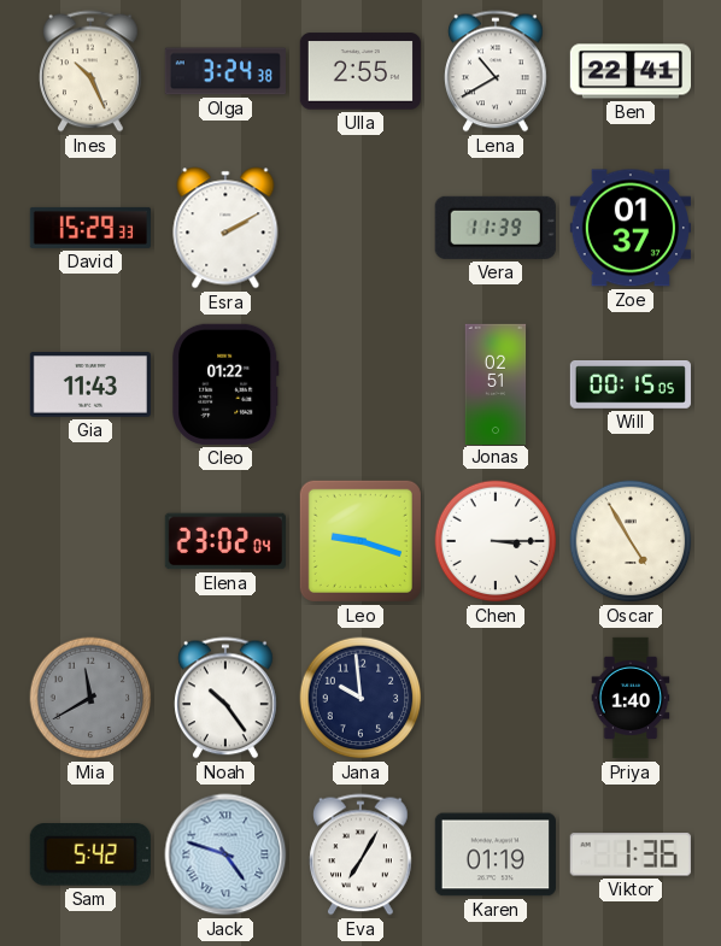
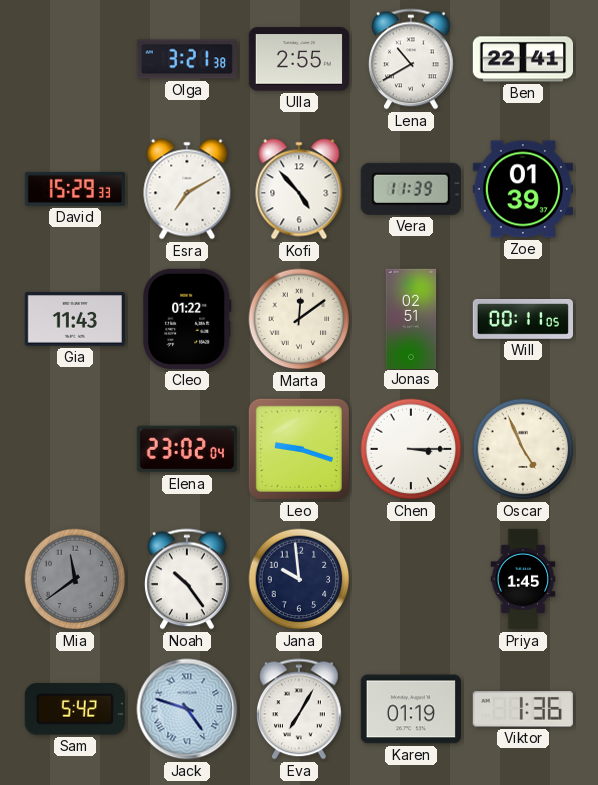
Ines: 10:26 -> none (92, 71)
Olga: 3:24 -> 3:21 (186, 59)
Esra: 2:10 -> 7:10 (187, 189)
Kofi: none -> 4:53 (299, 189)
Zoe: 01:37 -> 01:39 (522, 189)
Marta: none -> 12:09 (299, 319)
Will: 00:15 -> 00:11 (523, 320)
Oscar: 4:55 -> 4:56 (523, 449)
Mia: 11:40 -> 11:39 (75, 579)
Priya: 1:40 -> 1:45 (523, 579)
